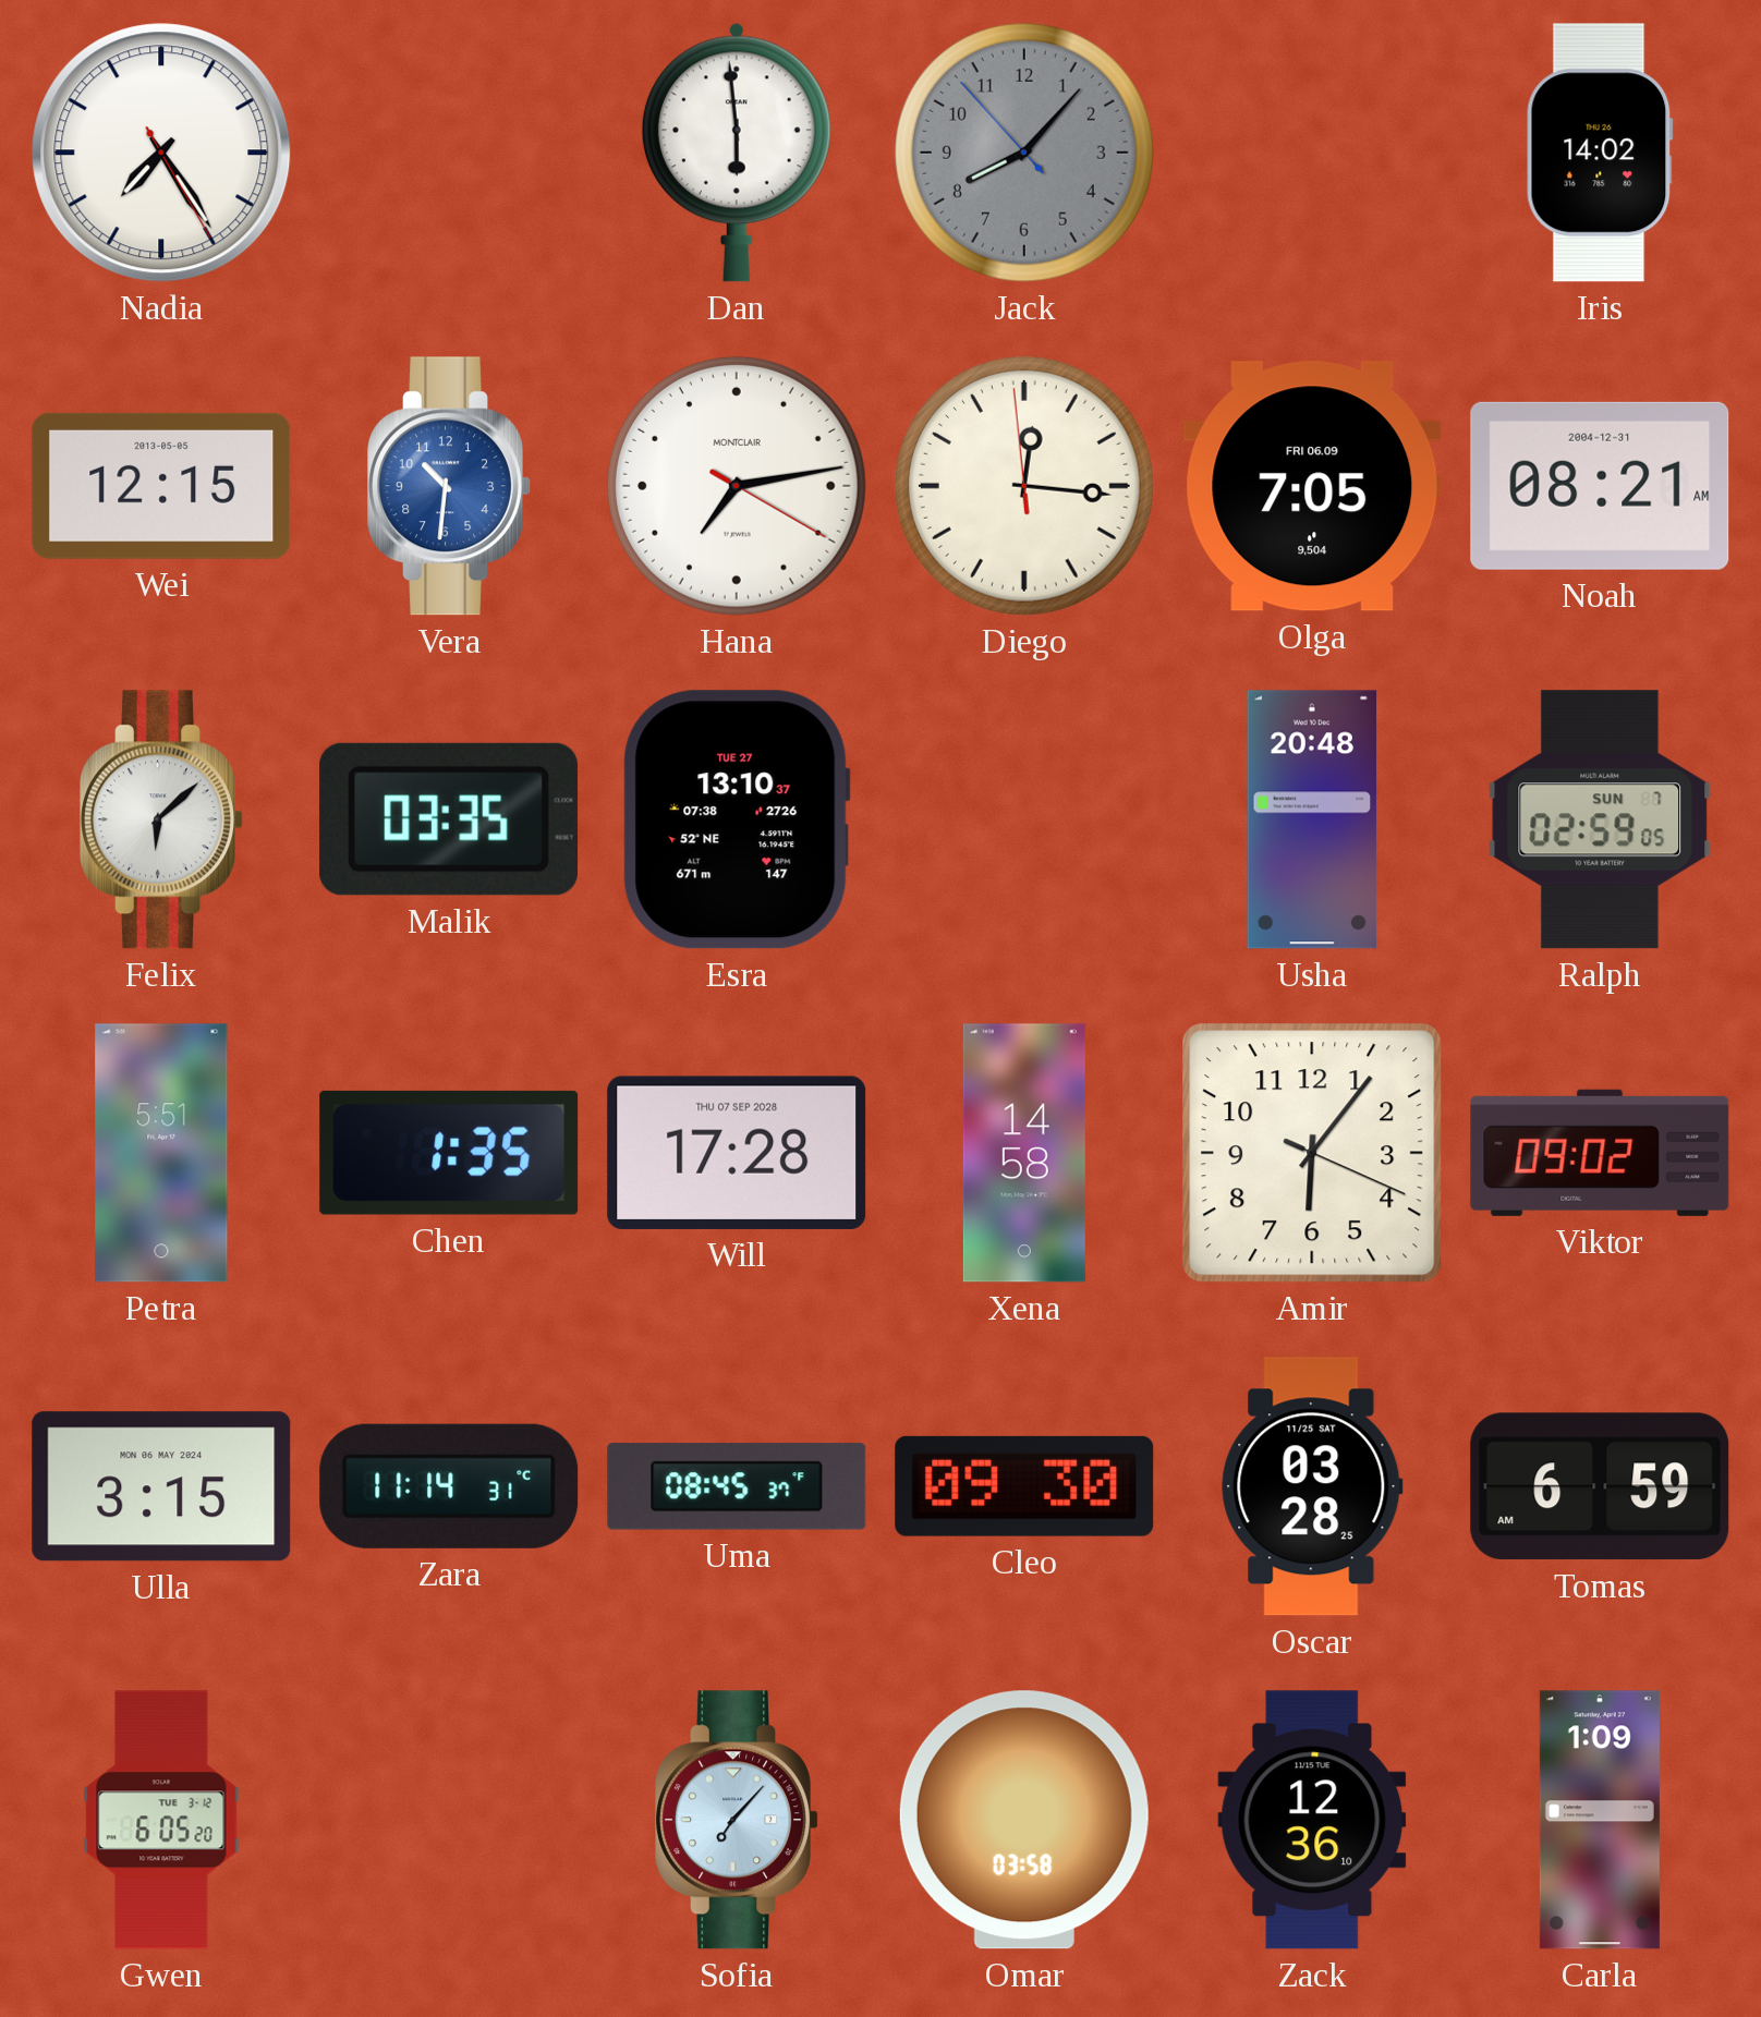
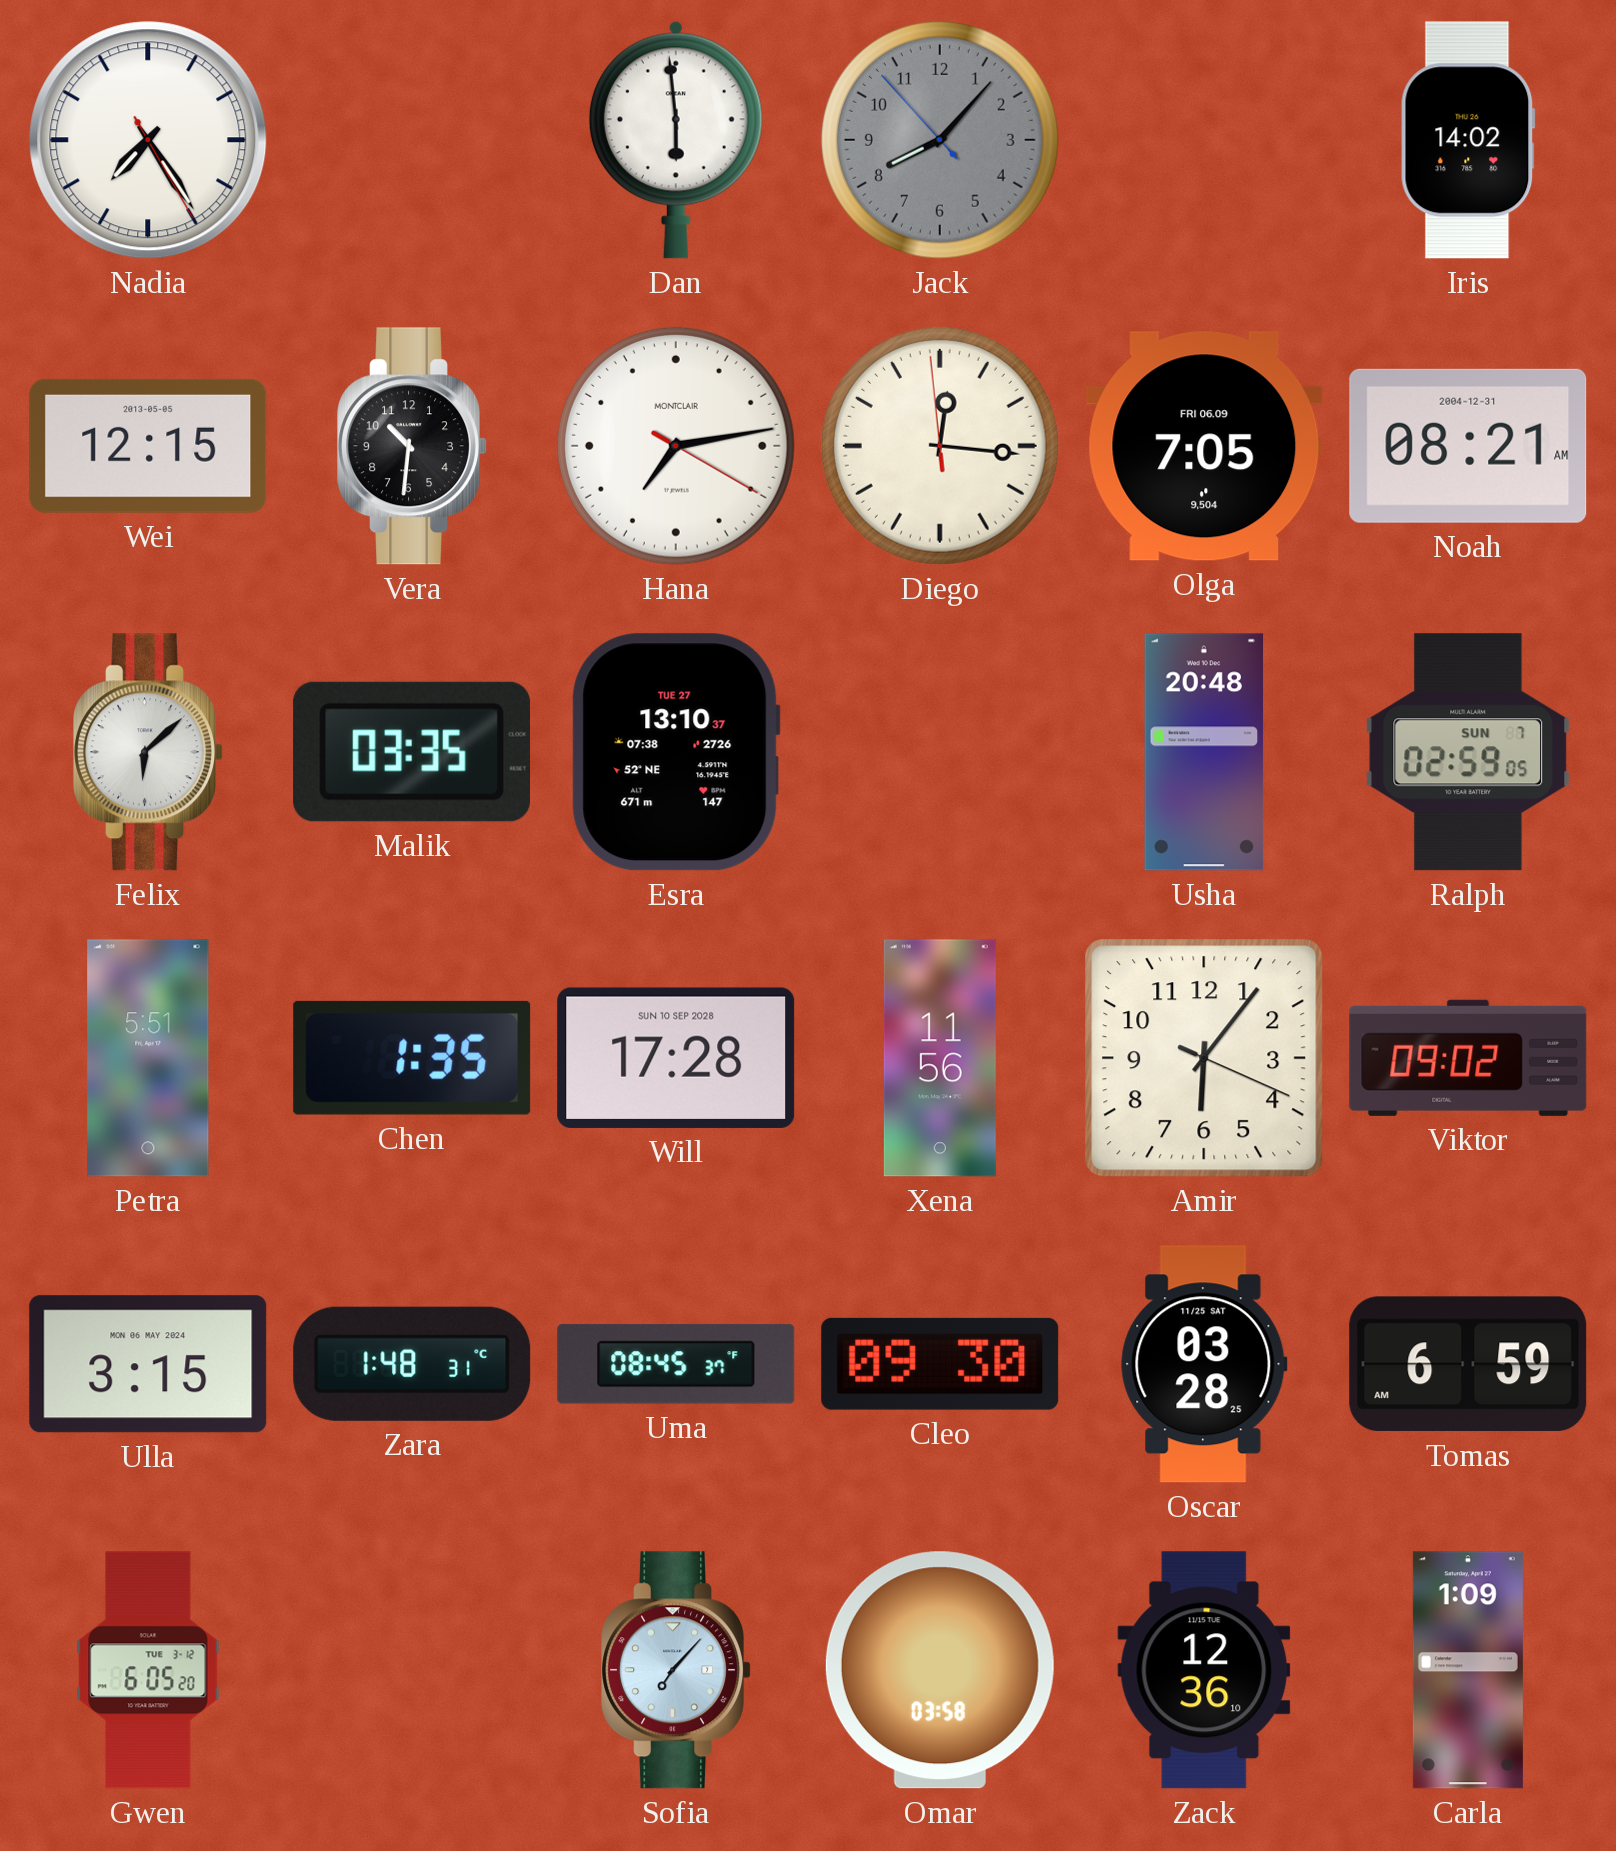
Vera dial: blue -> black (412, 446)
Will date: THU 07 SEP 2028 -> SUN 10 SEP 2028 (676, 1058)
Xena: 14:58 -> 11:56 (940, 1058)
Zara: 11:14 -> 1:48 (412, 1364)
